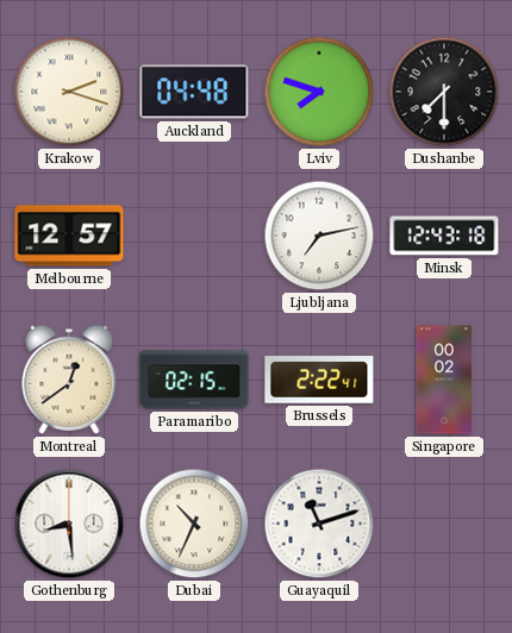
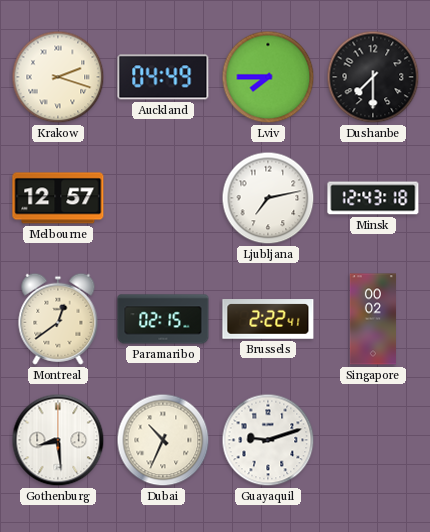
Auckland: 04:48 -> 04:49 (163, 77)
Lviv: 7:48 -> 7:45 (268, 77)
Guayaquil: 11:12 -> 9:12 (268, 440)
